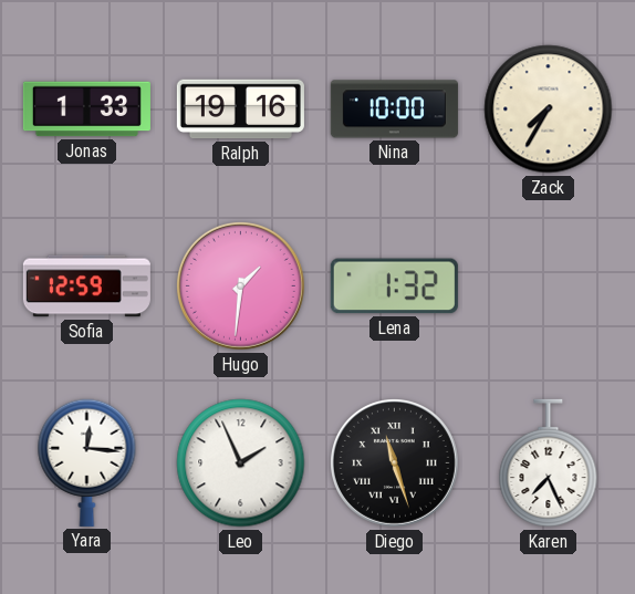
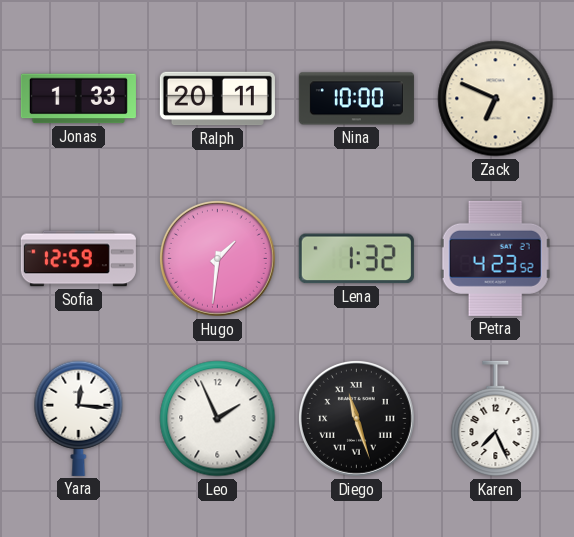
Ralph: 19:16 -> 20:11 (217, 99)
Zack: 7:35 -> 6:49 (496, 99)
Petra: none -> 4:23 (495, 258)
